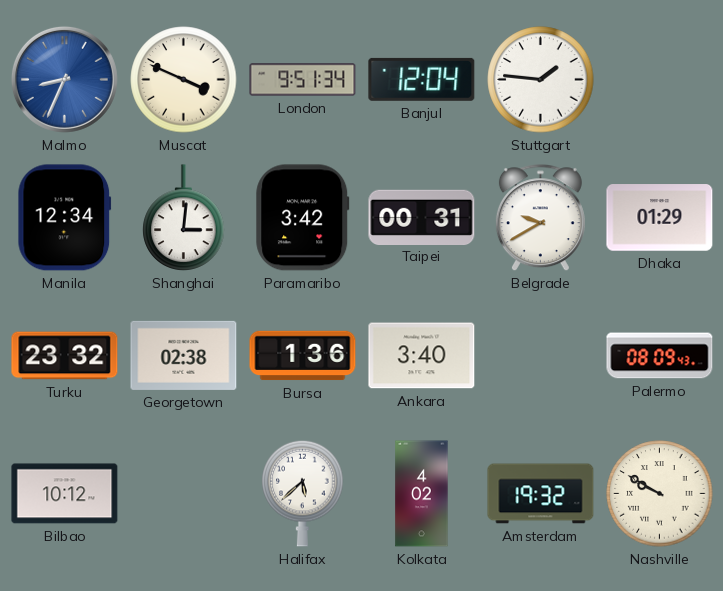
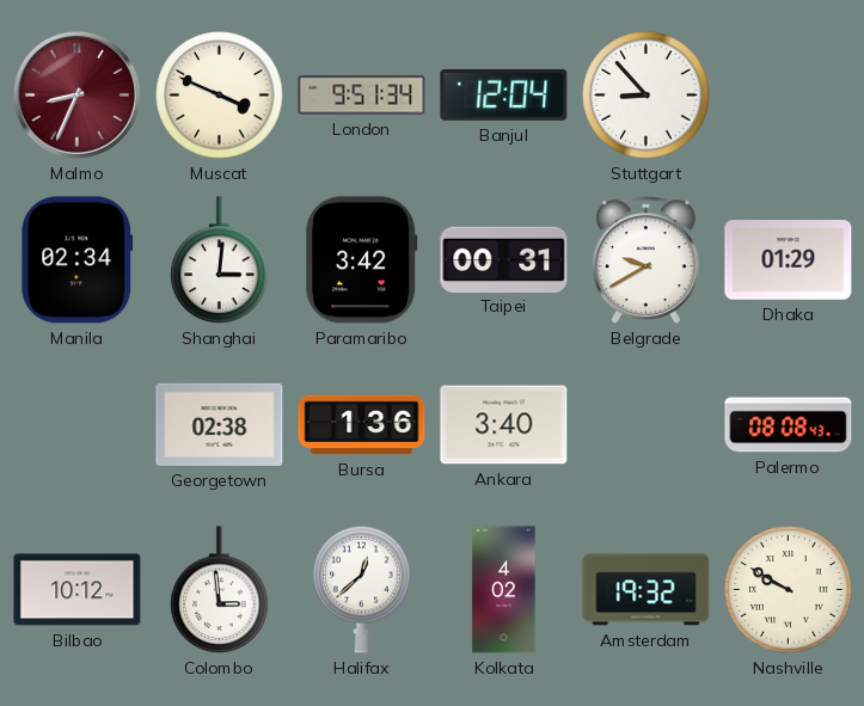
Malmo dial: blue -> burgundy (76, 94)
Stuttgart: 1:46 -> 8:53 (647, 96)
Manila: 12:34 -> 02:34 (78, 260)
Turku: 23:32 -> none (65, 356)
Palermo: 08:09 -> 08:08 (789, 425)
Colombo: none -> 2:59 (220, 590)
Halifax: 5:38 -> 12:38 (362, 589)
